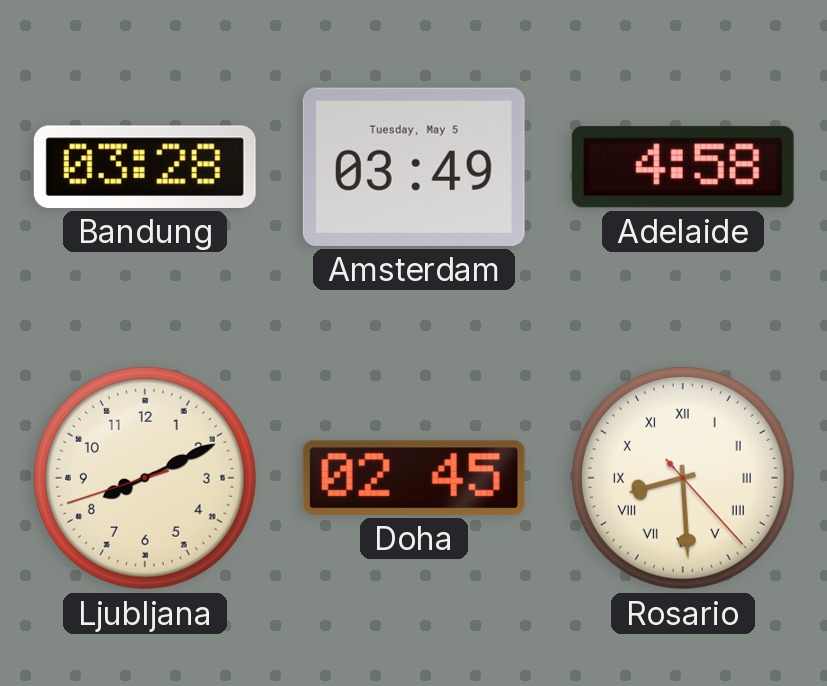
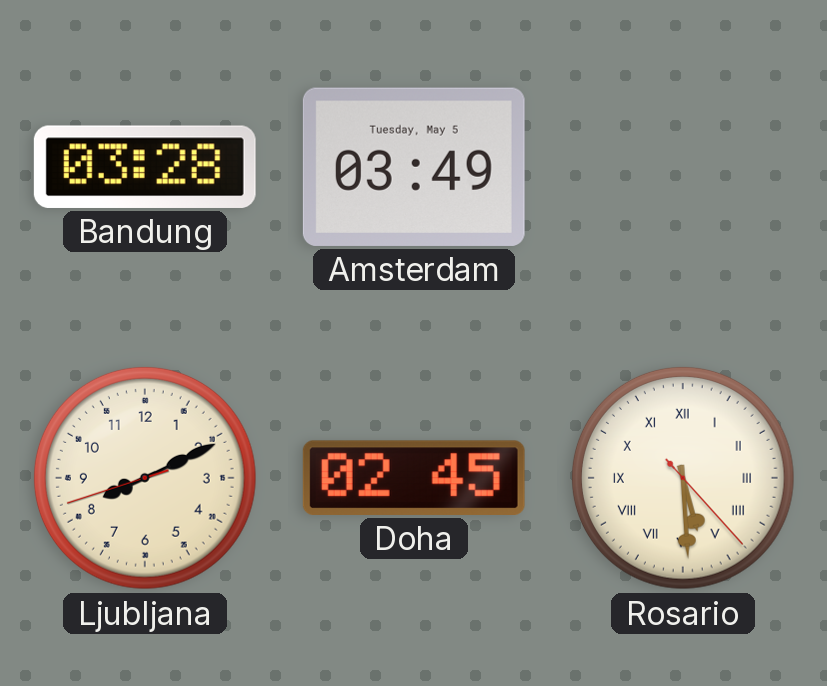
Adelaide: 4:58 -> none (683, 167)
Rosario: 8:29 -> 5:29 (683, 478)
